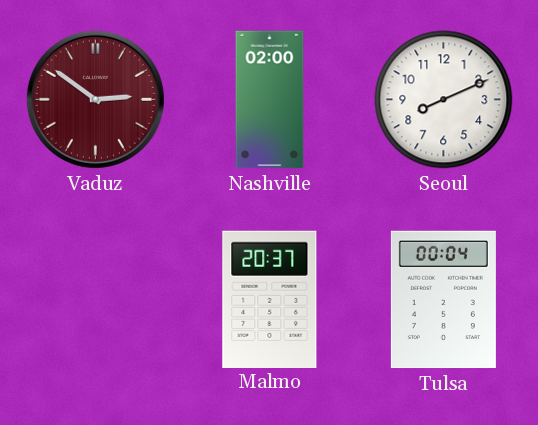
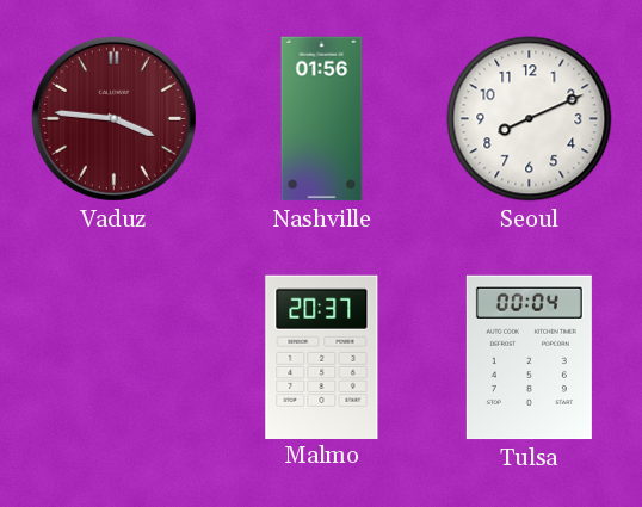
Vaduz: 2:51 -> 3:46 (113, 118)
Nashville: 02:00 -> 01:56 (322, 119)
